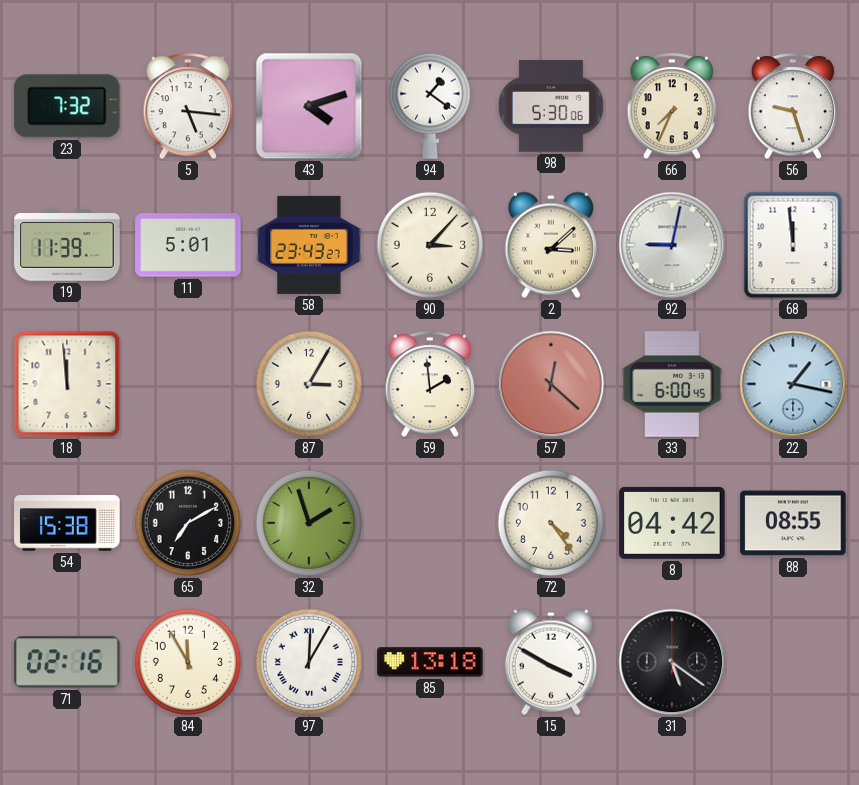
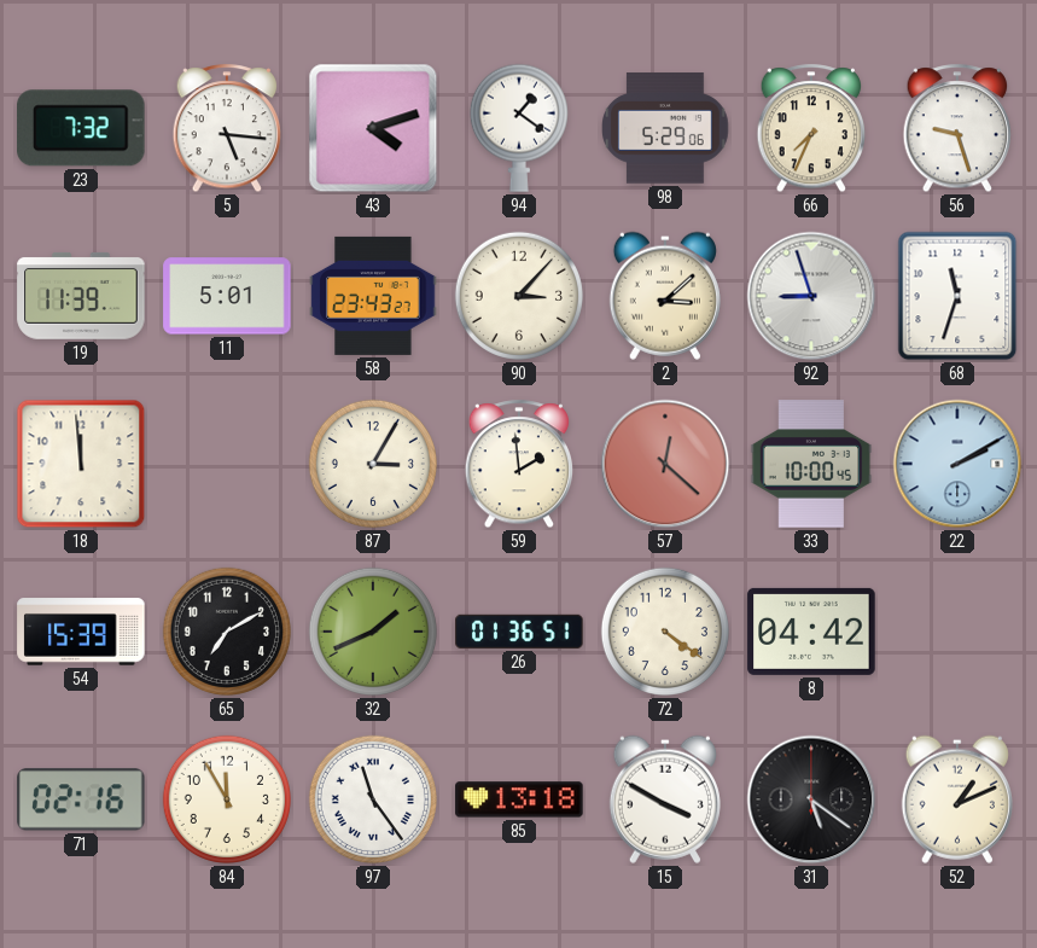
98: 5:30 -> 5:29 (666, 128)
92: 9:02 -> 8:57 (811, 296)
68: 11:59 -> 11:33 (957, 296)
33: 6:00 -> 10:00 (811, 464)
22: 1:17 -> 2:10 (957, 464)
54: 15:38 -> 15:39 (81, 632)
32: 1:57 -> 1:41 (373, 632)
26: none -> 01:36 (519, 632)
72: 4:24 -> 4:21 (665, 632)
88: 08:55 -> none (793, 523)
97: 12:05 -> 11:24 (373, 799)
52: none -> 1:11 (957, 799)
